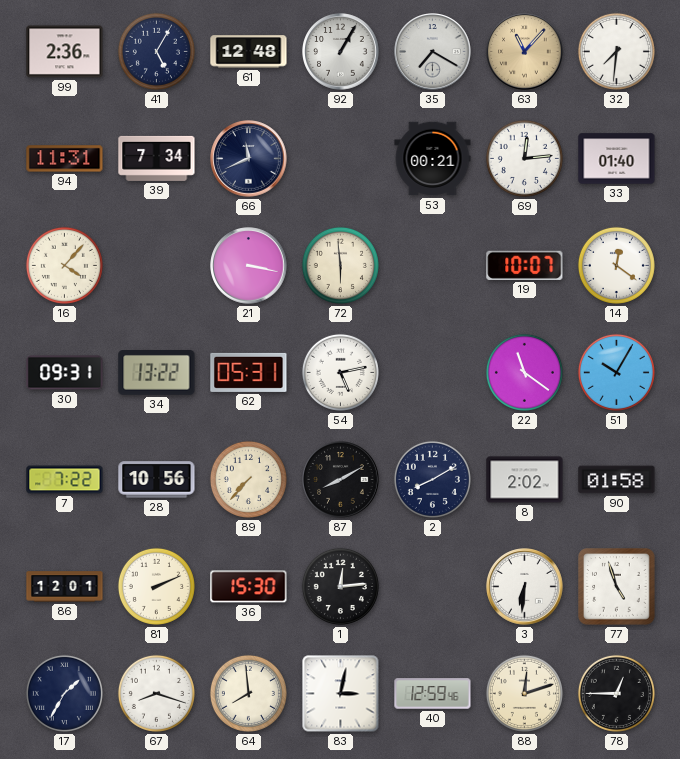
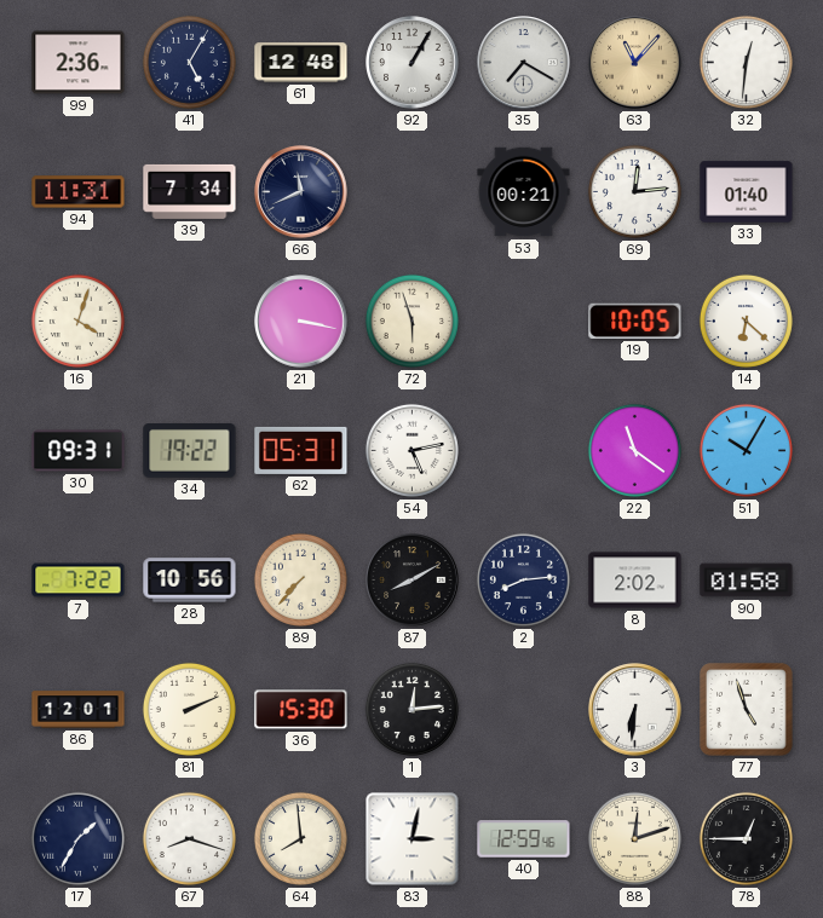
32: 7:31 -> 12:31 (746, 62)
16: 4:07 -> 4:03 (77, 321)
72: 5:59 -> 5:57 (411, 321)
19: 10:07 -> 10:05 (635, 321)
14: 12:21 -> 6:22 (746, 321)
34: 13:22 -> 19:22 (190, 451)
2: 8:10 -> 8:14 (523, 579)
